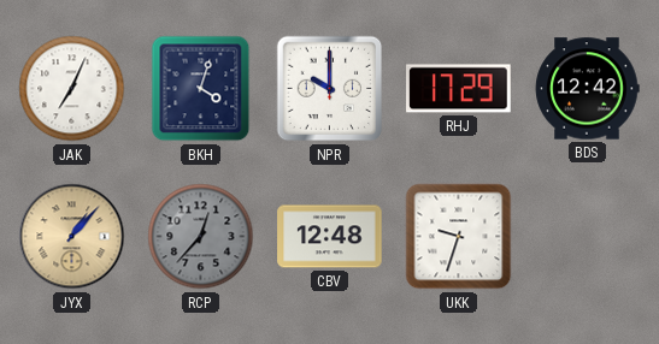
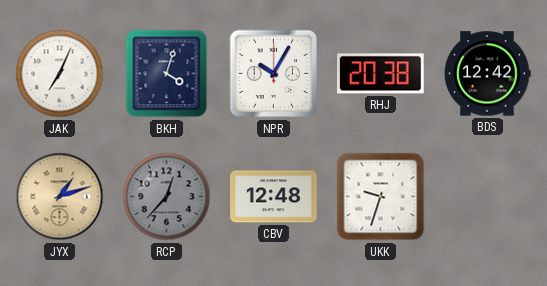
NPR: 10:00 -> 10:05 (274, 74)
RHJ: 17:29 -> 20:38 (381, 74)
JYX: 1:07 -> 1:12 (60, 197)
